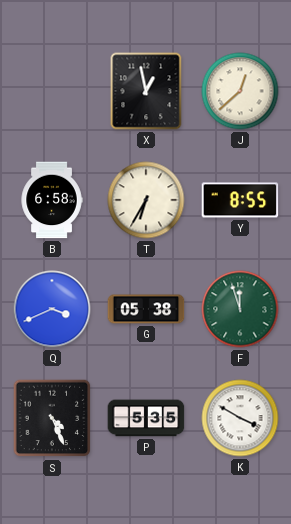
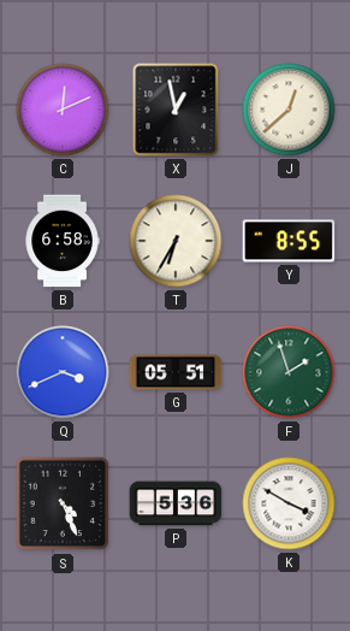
C: none -> 12:11 (63, 110)
G: 05:38 -> 05:51 (176, 372)
F: 11:57 -> 1:57 (289, 372)
P: 5:35 -> 5:36 (176, 503)
